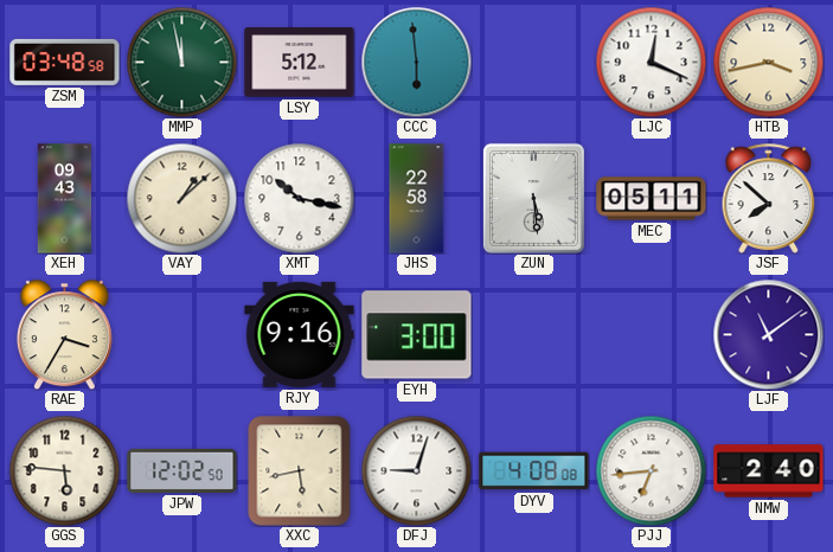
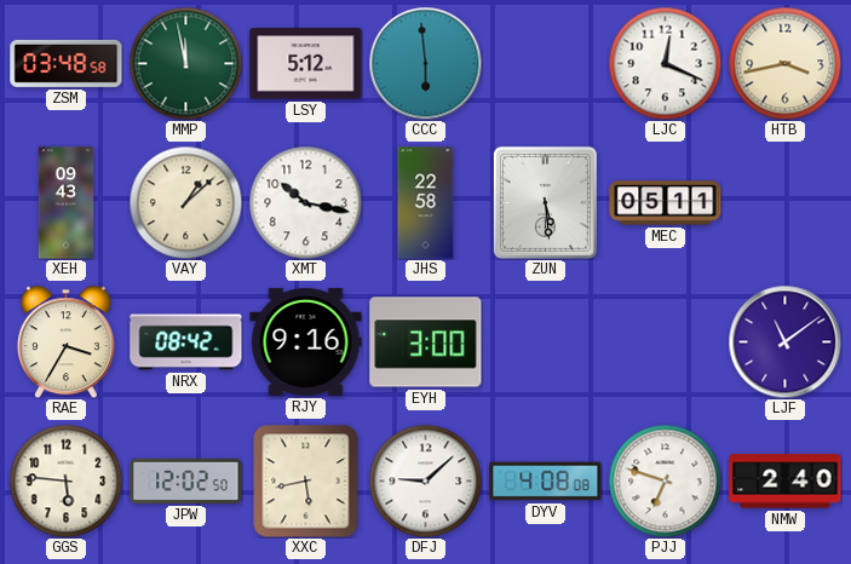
JSF: 7:52 -> none (769, 198)
NRX: none -> 08:42 (186, 343)
DFJ: 9:03 -> 9:08 (425, 480)
PJJ: 6:44 -> 6:48 (665, 480)
